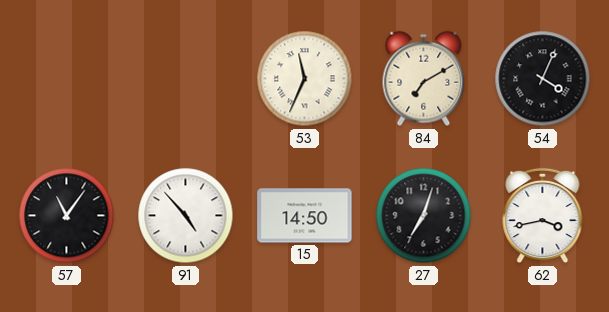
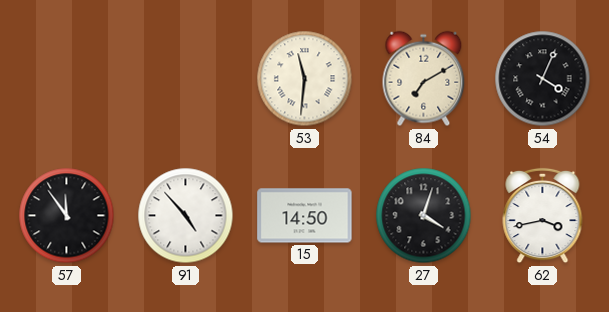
53: 11:34 -> 11:31 (305, 79)
57: 11:06 -> 11:54 (67, 216)
27: 7:03 -> 4:03 (424, 216)
